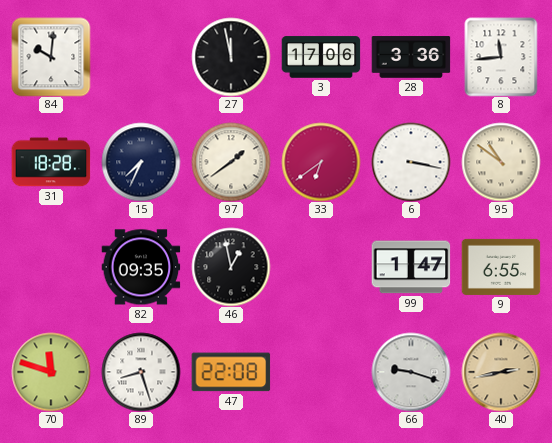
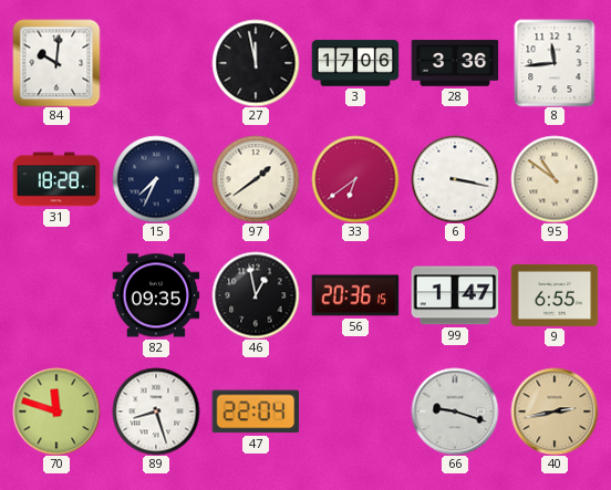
56: none -> 20:36 (355, 295)
47: 22:08 -> 22:04 (256, 411)
